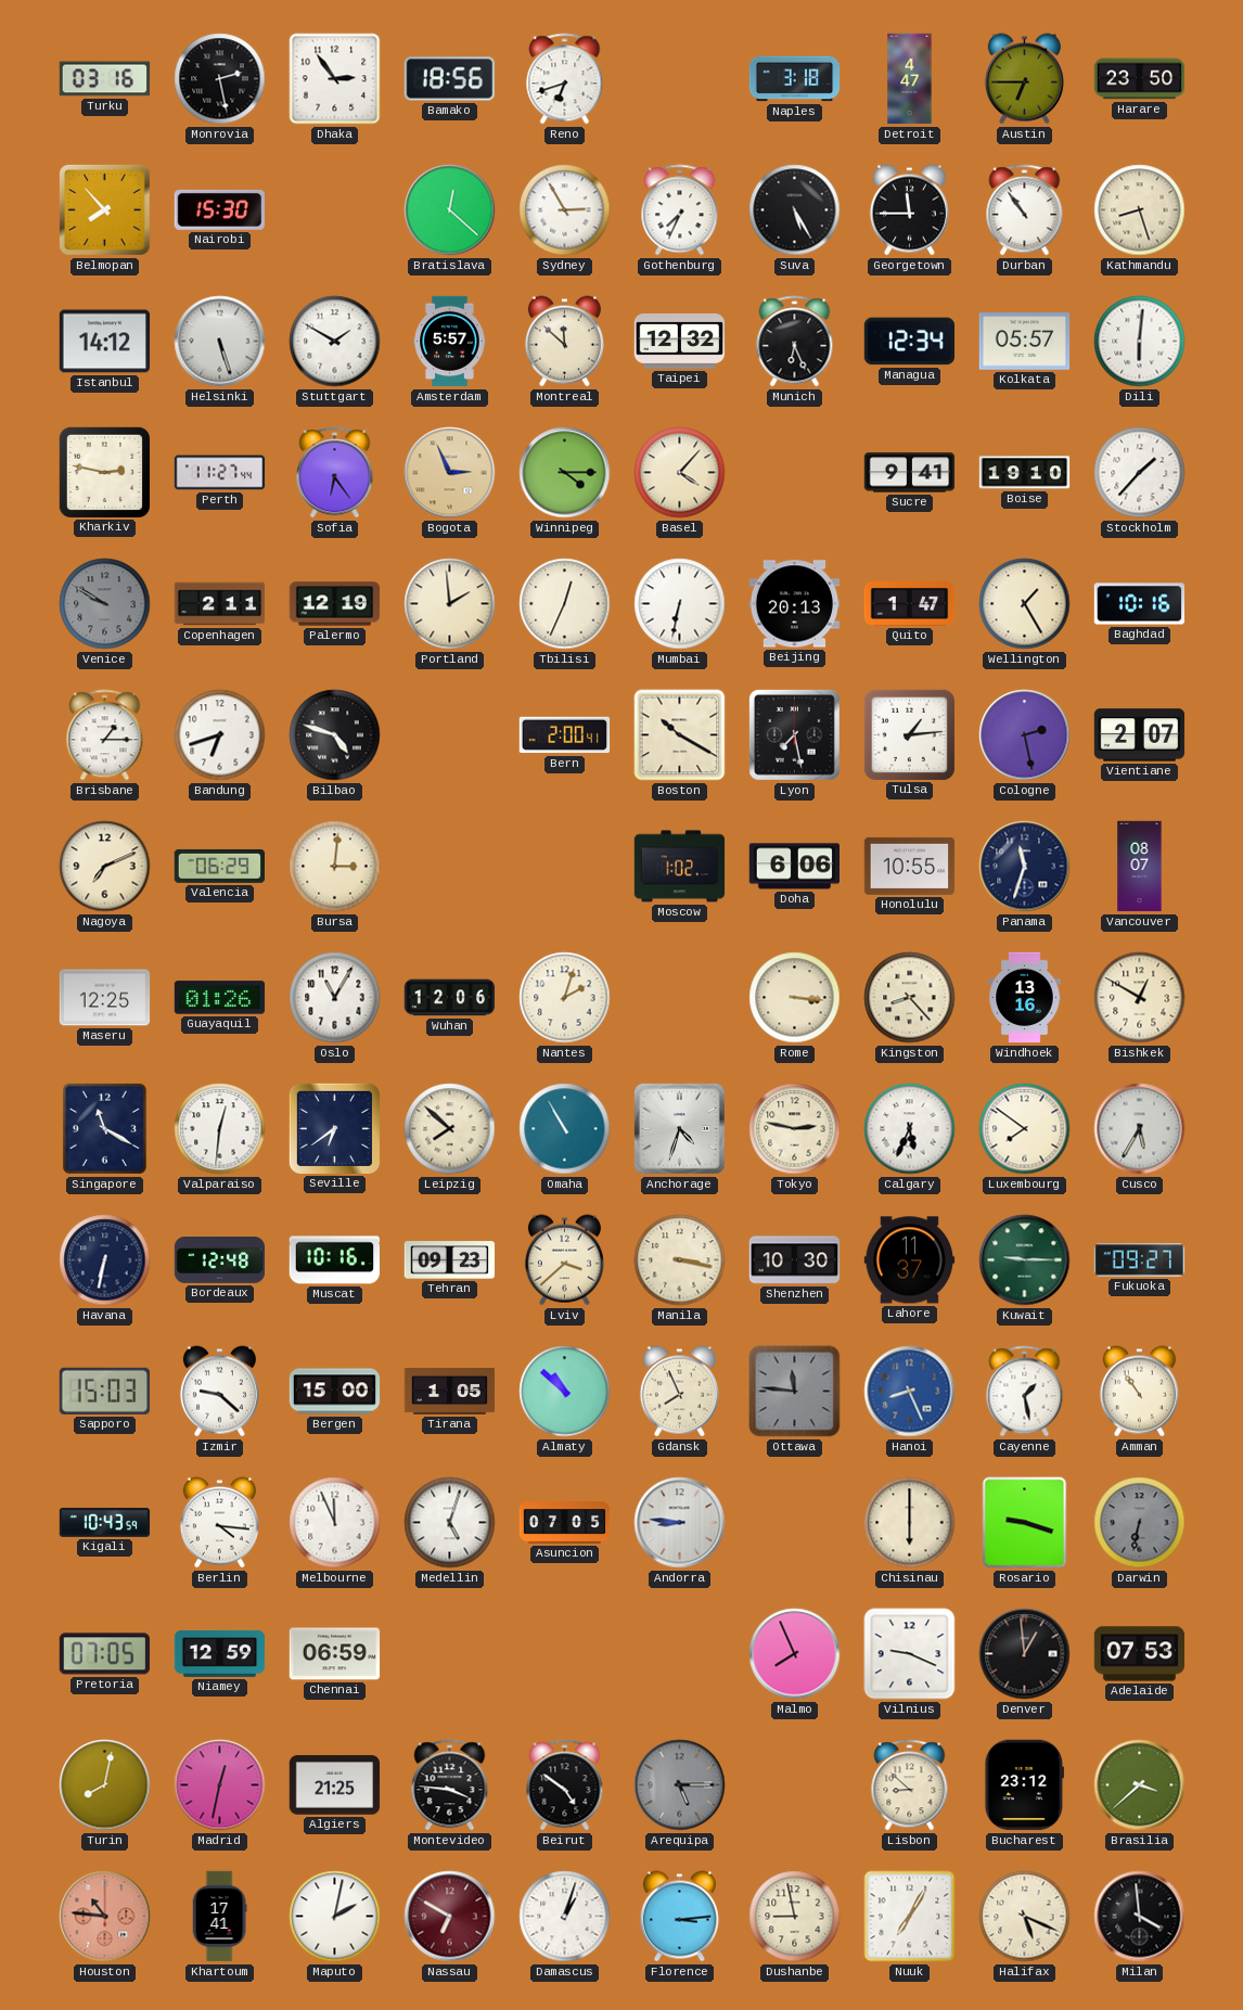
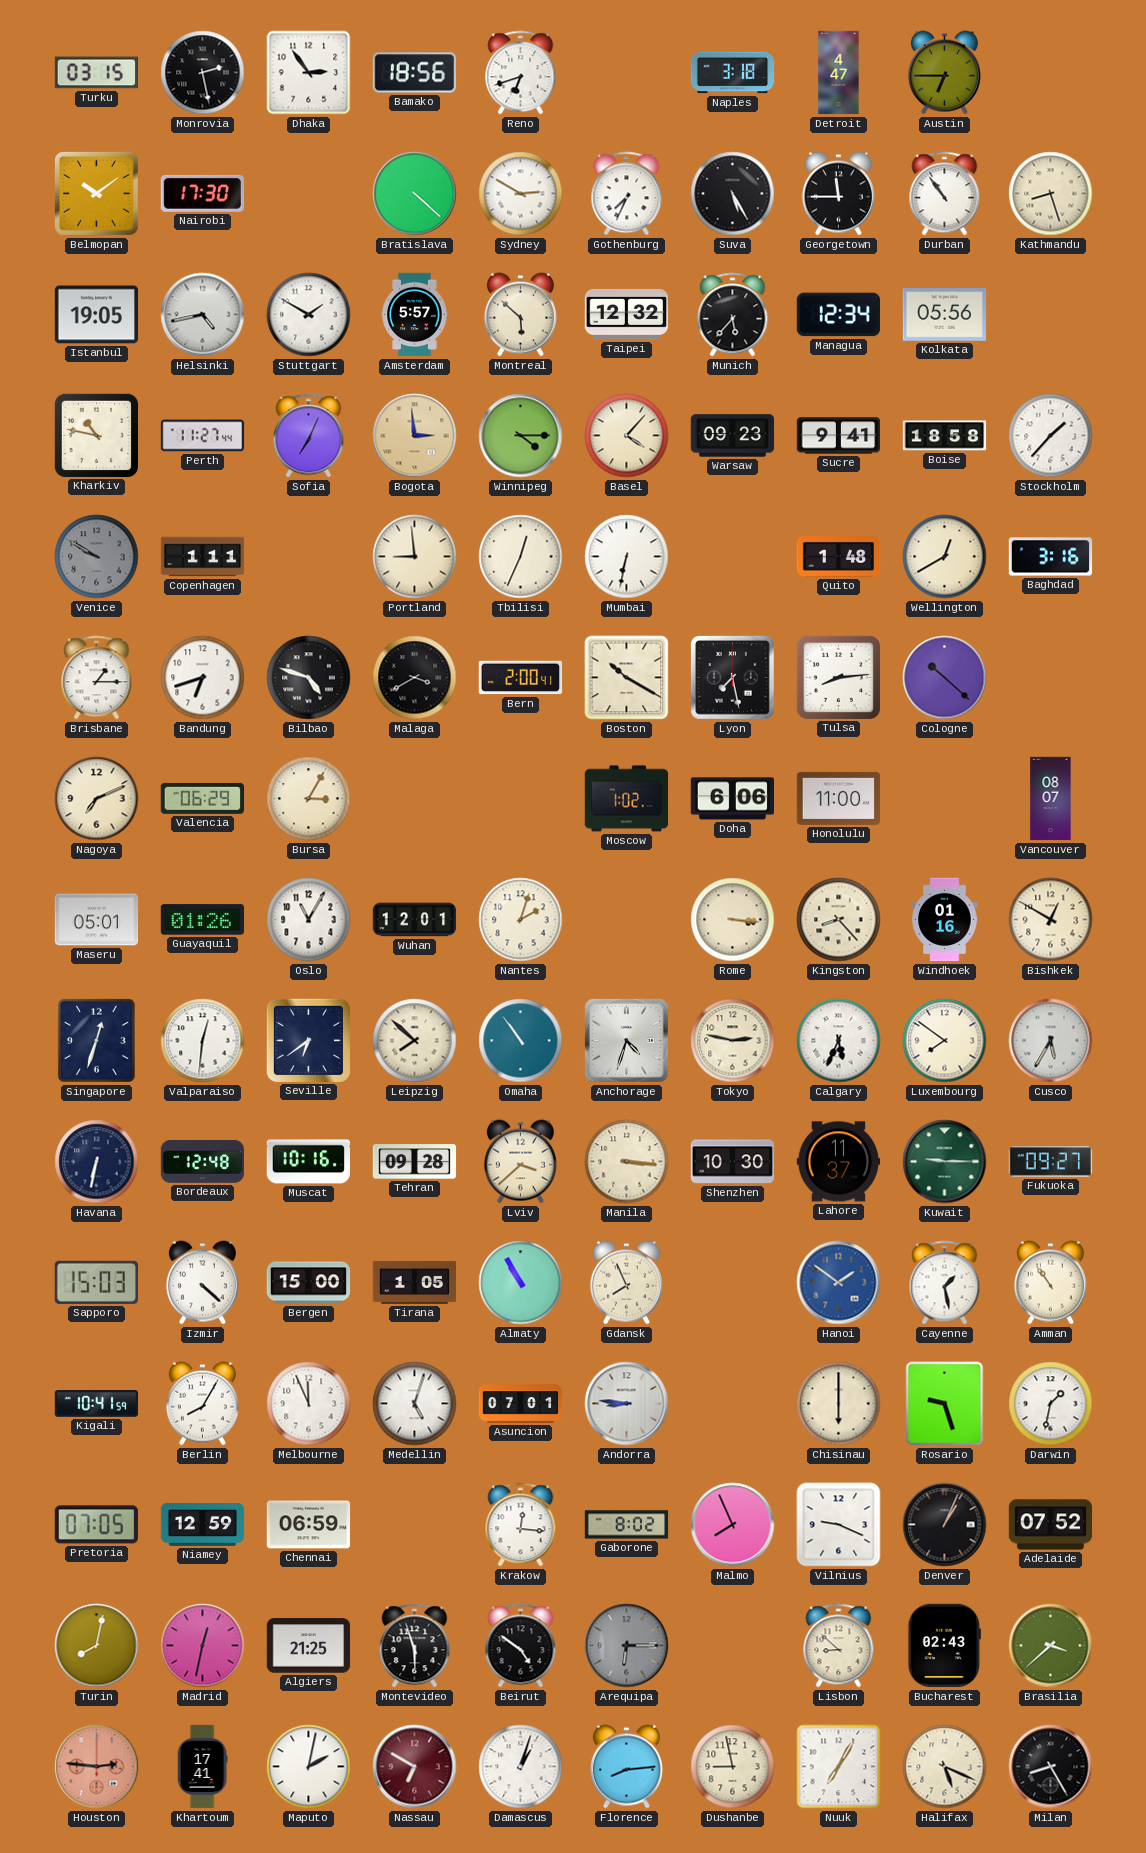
Turku: 03:16 -> 03:15 (97, 73)
Harare: 23:50 -> none (1140, 79)
Belmopan: 7:53 -> 10:09 (96, 193)
Nairobi: 15:30 -> 17:30 (203, 193)
Bratislava: 12:22 -> 4:22 (415, 194)
Sydney: 2:55 -> 2:50 (521, 194)
Istanbul: 14:12 -> 19:05 (97, 315)
Helsinki: 5:27 -> 4:43 (203, 315)
Montreal: 11:52 -> 5:52 (520, 315)
Munich: 6:26 -> 5:37 (733, 315)
Kolkata: 05:57 -> 05:56 (945, 315)
Dili: 6:01 -> none (1140, 342)
Kharkiv: 2:47 -> 10:47 (96, 435)
Sofia: 6:24 -> 7:04 (309, 436)
Bogota: 2:56 -> 2:59 (415, 436)
Warsaw: none -> 09:23 (733, 436)
Boise: 19:10 -> 18:58 (945, 436)
Copenhagen: 2:11 -> 1:11 (203, 557)
Palermo: 12:19 -> none (335, 604)
Portland: 1:59 -> 8:59 (415, 557)
Beijing: 20:13 -> none (795, 604)
Quito: 1:47 -> 1:48 (839, 557)
Wellington: 1:25 -> 12:40 (945, 557)
Baghdad: 10:16 -> 3:16 (1051, 557)
Malaga: none -> 3:40 (415, 678)
Tulsa: 1:14 -> 8:14 (838, 677)
Cologne: 2:28 -> 10:22 (945, 678)
Vientiane: 2:07 -> none (1140, 735)
Bursa: 3:01 -> 3:05 (309, 799)
Honolulu: 10:55 -> 11:00 (839, 798)
Panama: 11:33 -> none (1025, 867)
Maseru: 12:25 -> 05:01 (97, 920)
Wuhan: 12:06 -> 12:01 (415, 920)
Windhoek: 13:16 -> 01:16 (945, 920)
Singapore: 11:20 -> 12:33 (96, 1040)
Omaha: 10:55 -> 10:54 (521, 1041)
Tehran: 09:23 -> 09:28 (415, 1162)
Manila: 3:17 -> 3:16 (627, 1162)
Izmir: 9:22 -> 4:22 (202, 1283)
Almaty: 10:52 -> 10:55 (521, 1283)
Ottawa: 11:46 -> none (795, 1392)
Hanoi: 8:26 -> 1:51 (839, 1283)
Kigali: 10:43 -> 10:41 (97, 1404)
Berlin: 4:16 -> 8:05 (202, 1404)
Asuncion: 07:05 -> 07:01 (521, 1404)
Rosario: 9:18 -> 9:27 (945, 1404)
Darwin: 6:32 -> 1:32 (1051, 1404)
Darwin dial: grey -> white (1051, 1404)
Krakow: none -> 12:16 (521, 1525)
Gaborone: none -> 8:02 (627, 1525)
Denver: 12:59 -> 1:04 (945, 1525)
Adelaide: 07:53 -> 07:52 (1051, 1525)
Montevideo: 3:46 -> 5:57 (415, 1646)
Arequipa: 5:15 -> 6:15 (627, 1646)
Bucharest: 23:12 -> 02:43 (945, 1646)
Houston: 10:46 -> 2:46 (97, 1767)
Florence: 3:14 -> 8:14 (626, 1767)
Milan: 3:59 -> 8:25 (1051, 1767)
